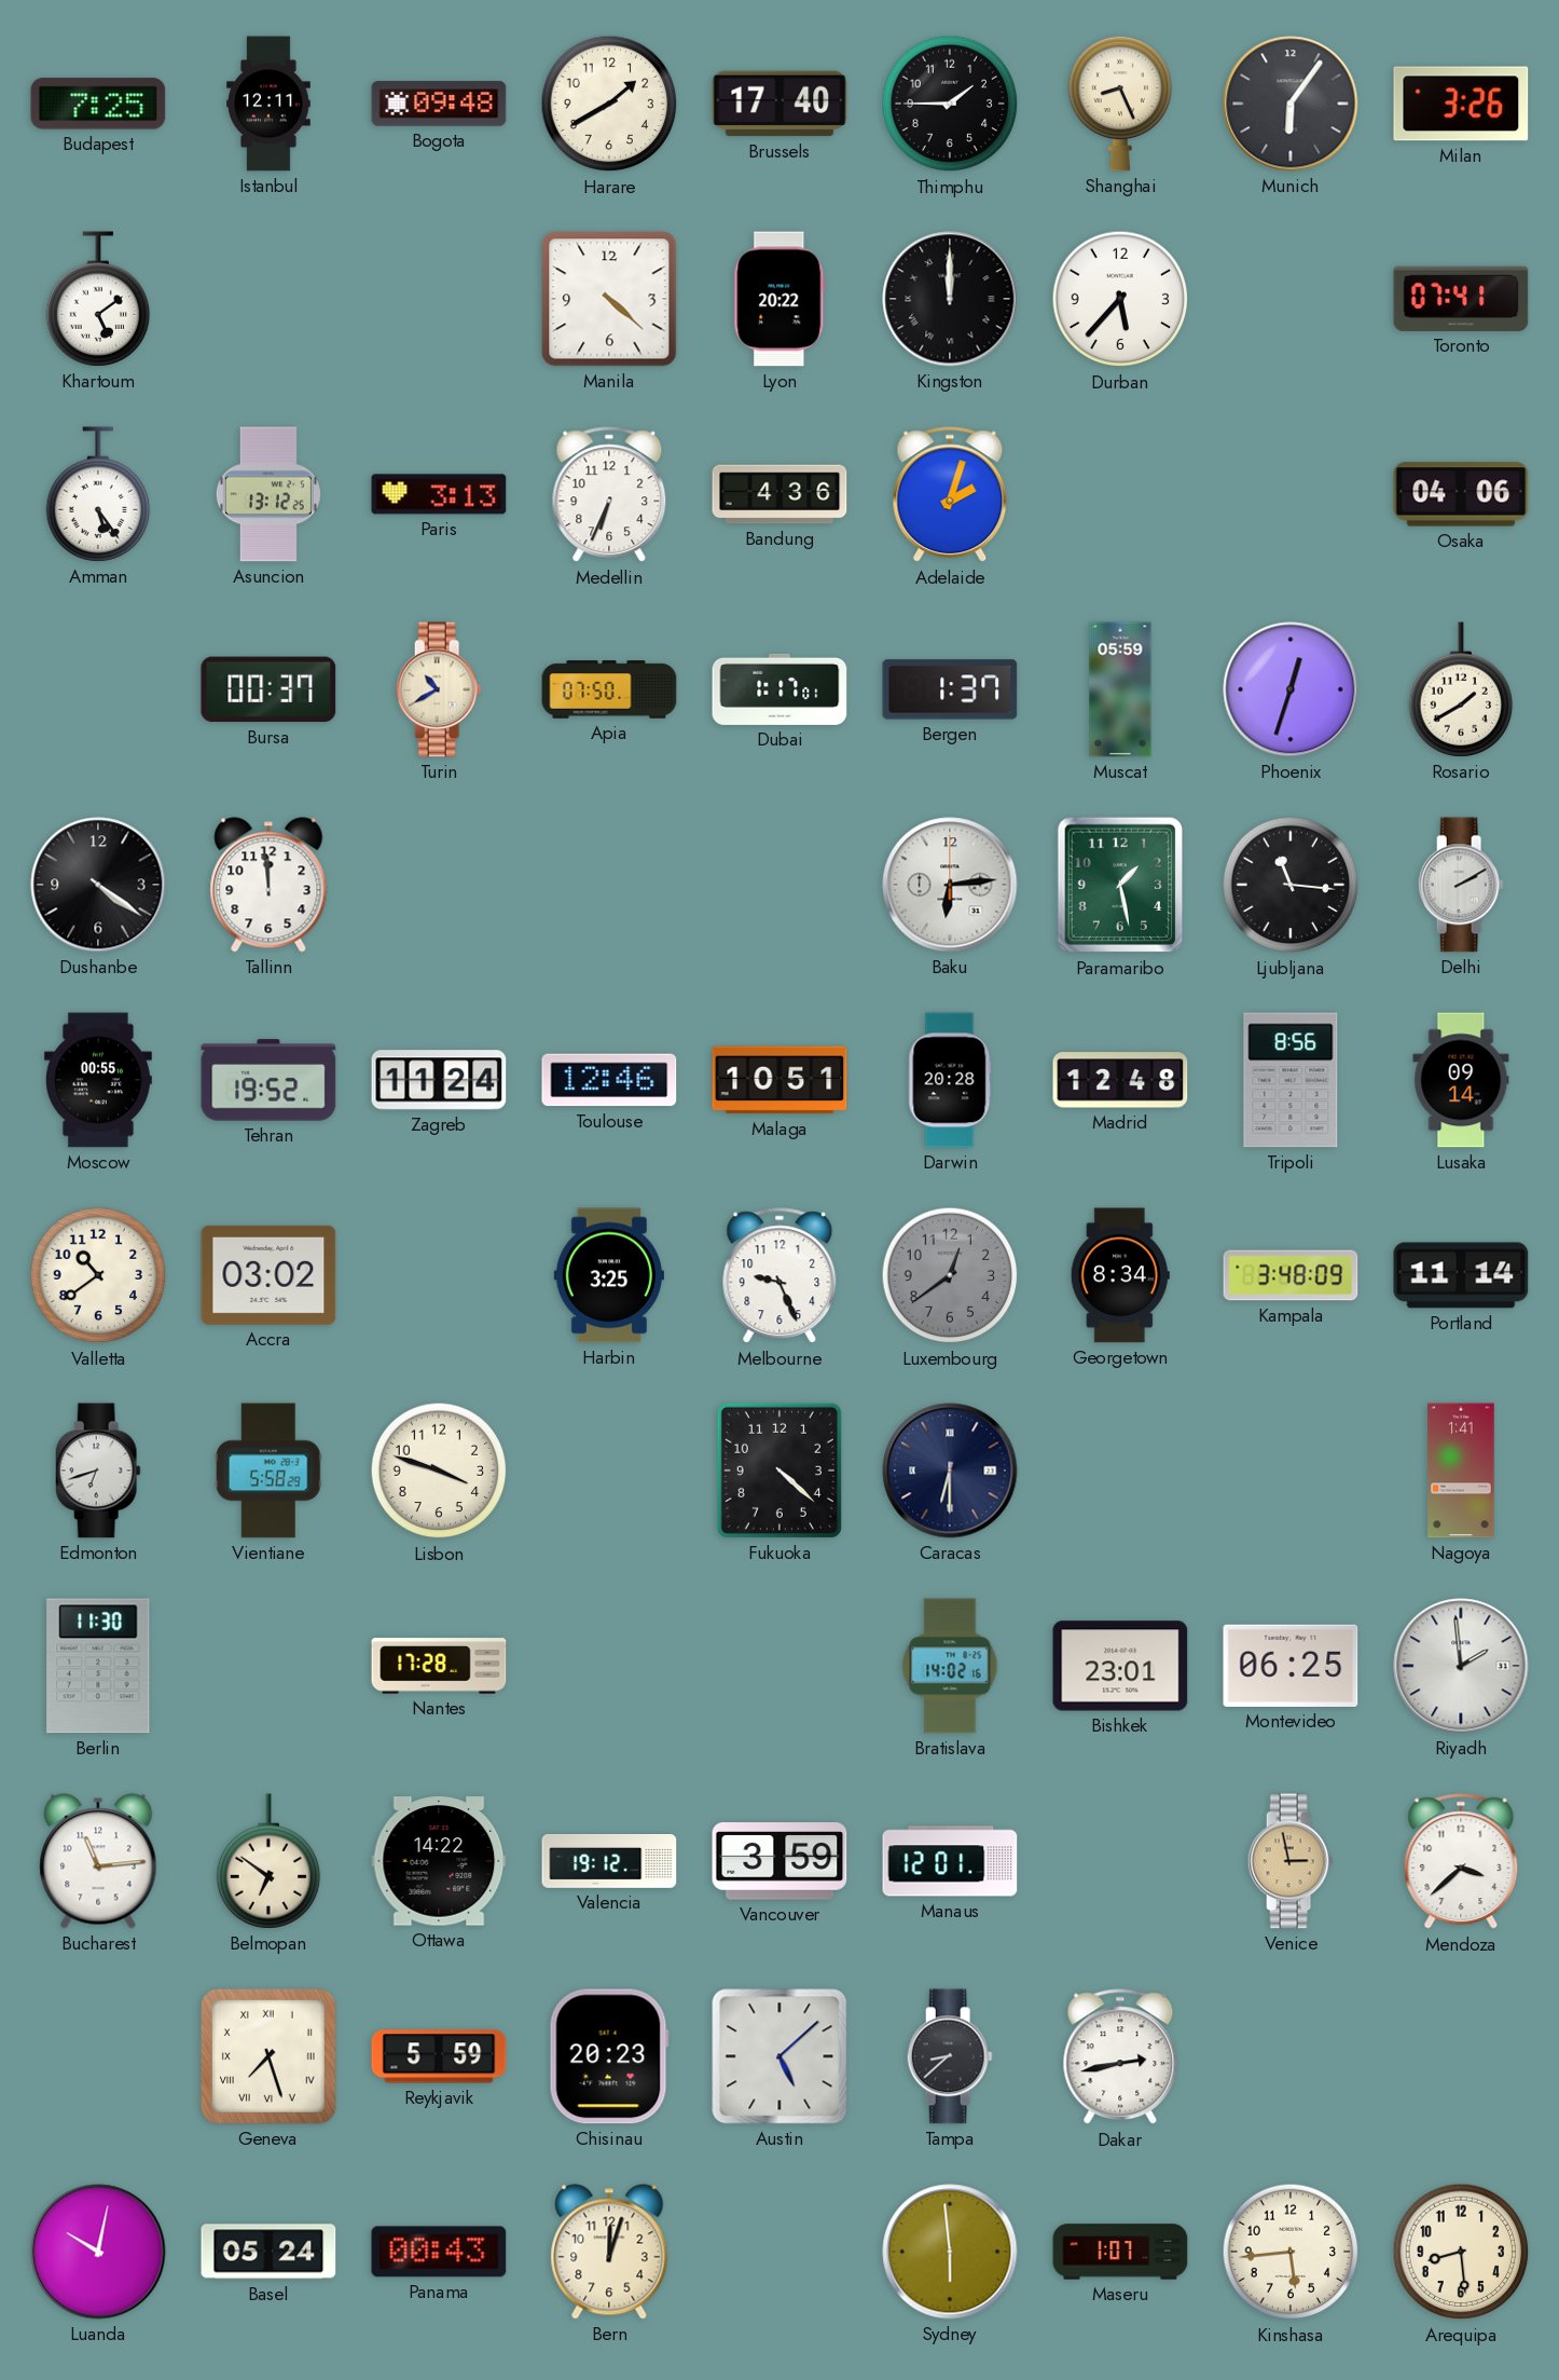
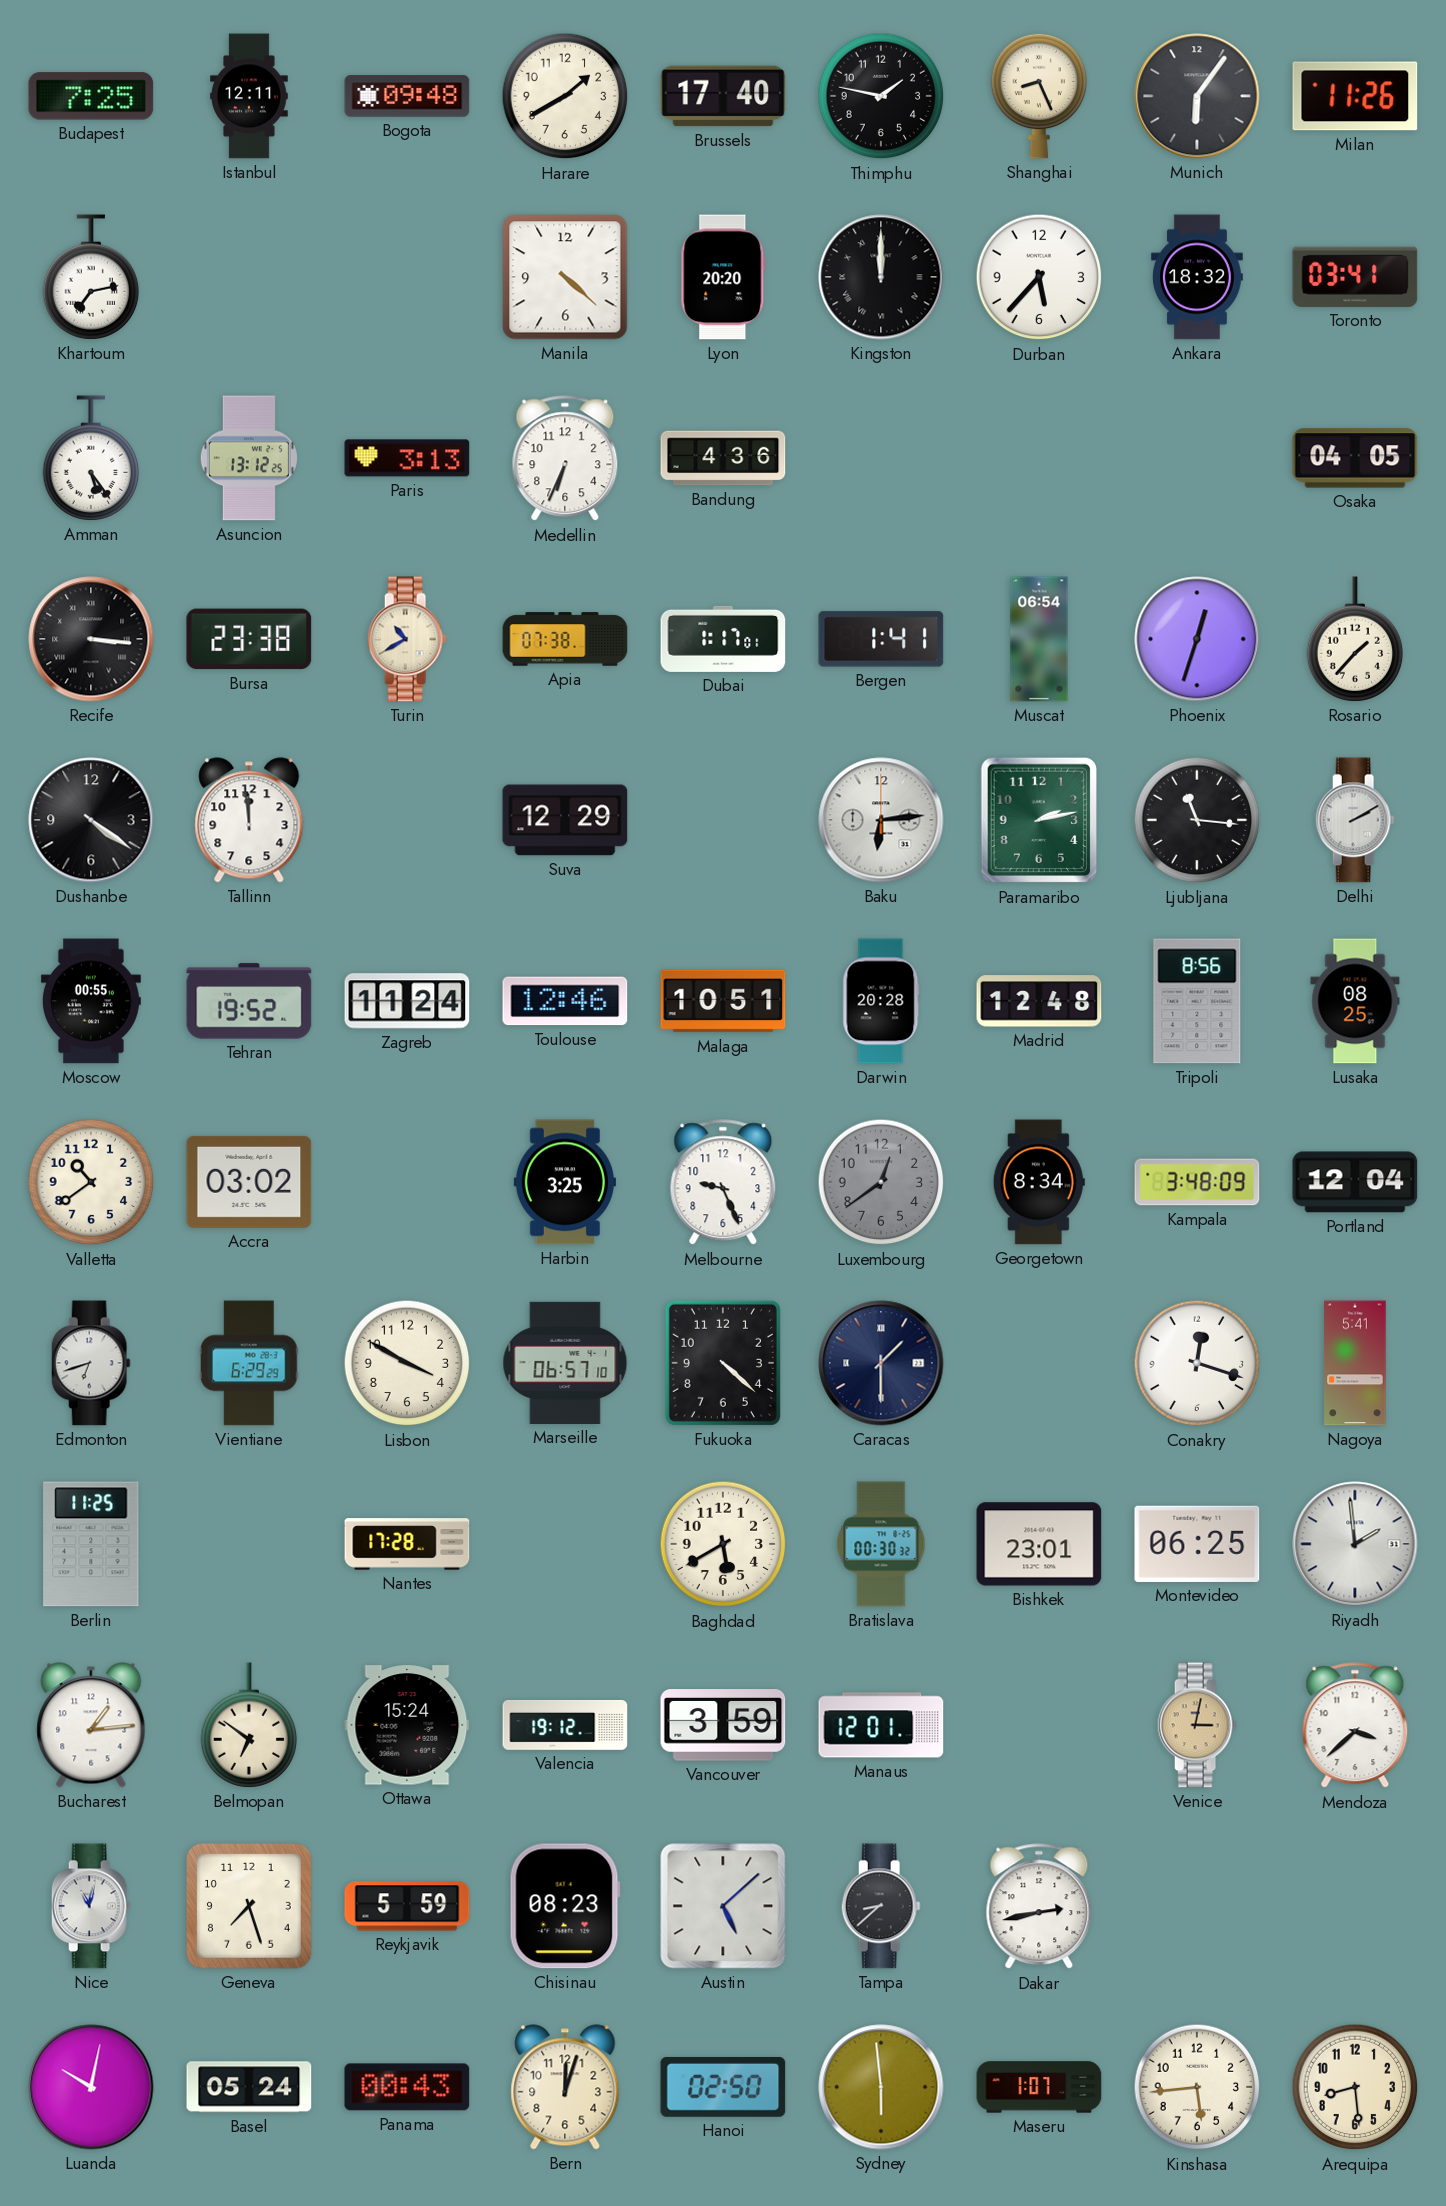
Thimphu: 1:45 -> 1:47 (881, 96)
Milan: 3:26 -> 11:26 (1355, 96)
Khartoum: 5:09 -> 7:13 (91, 277)
Lyon: 20:22 -> 20:20 (723, 277)
Ankara: none -> 18:32 (1197, 277)
Toronto: 07:41 -> 03:41 (1355, 277)
Adelaide: 2:03 -> none (950, 495)
Osaka: 04:06 -> 04:05 (1355, 458)
Recife: none -> 3:16 (91, 639)
Bursa: 00:37 -> 23:38 (249, 639)
Apia: 07:50 -> 07:38 (565, 639)
Bergen: 1:37 -> 1:41 (881, 639)
Muscat: 05:59 -> 06:54 (1039, 639)
Rosario: 1:40 -> 1:37 (1355, 639)
Suva: none -> 12:29 (565, 820)
Paramaribo: 1:28 -> 2:13 (1039, 820)
Lusaka: 09:14 -> 08:25 (1355, 1001)
Portland: 11:14 -> 12:04 (1355, 1182)
Vientiane: 5:58 -> 6:29 (249, 1363)
Lisbon: 3:48 -> 3:50 (407, 1363)
Marseille: none -> 06:57 (565, 1363)
Caracas: 6:30 -> 1:30 (881, 1363)
Conakry: none -> 12:18 (1197, 1363)
Nagoya: 1:41 -> 5:41 (1355, 1363)
Berlin: 11:30 -> 11:25 (91, 1544)
Baghdad: none -> 5:40 (723, 1544)
Bratislava: 14:02 -> 00:30 (881, 1544)
Bucharest: 11:14 -> 1:14 (91, 1725)
Ottawa: 14:22 -> 15:24 (407, 1725)
Venice: 2:58 -> 3:02 (1197, 1725)
Nice: none -> 11:02 (91, 1906)
Geneva numerals: Roman -> Arabic (249, 1906)
Chisinau: 20:23 -> 08:23 (565, 1906)
Hanoi: none -> 02:50 (723, 2087)
